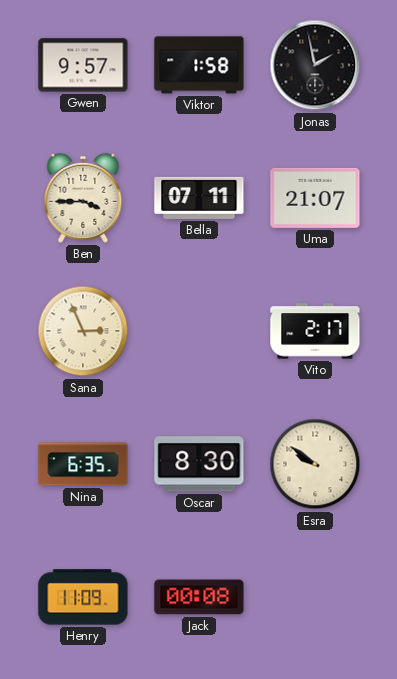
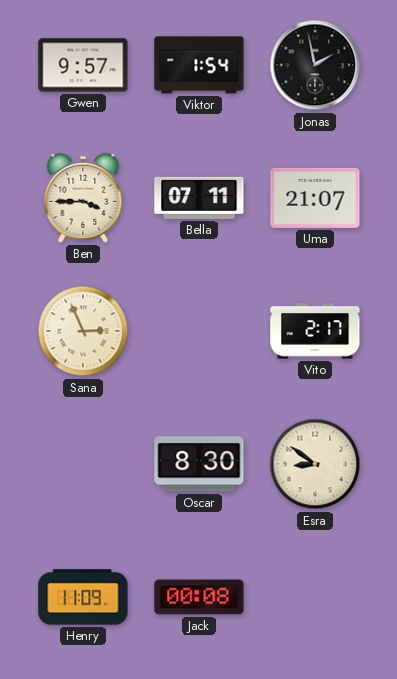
Viktor: 1:58 -> 1:54 (199, 65)
Nina: 6:35 -> none (83, 464)
Esra: 9:51 -> 8:51 (315, 464)
